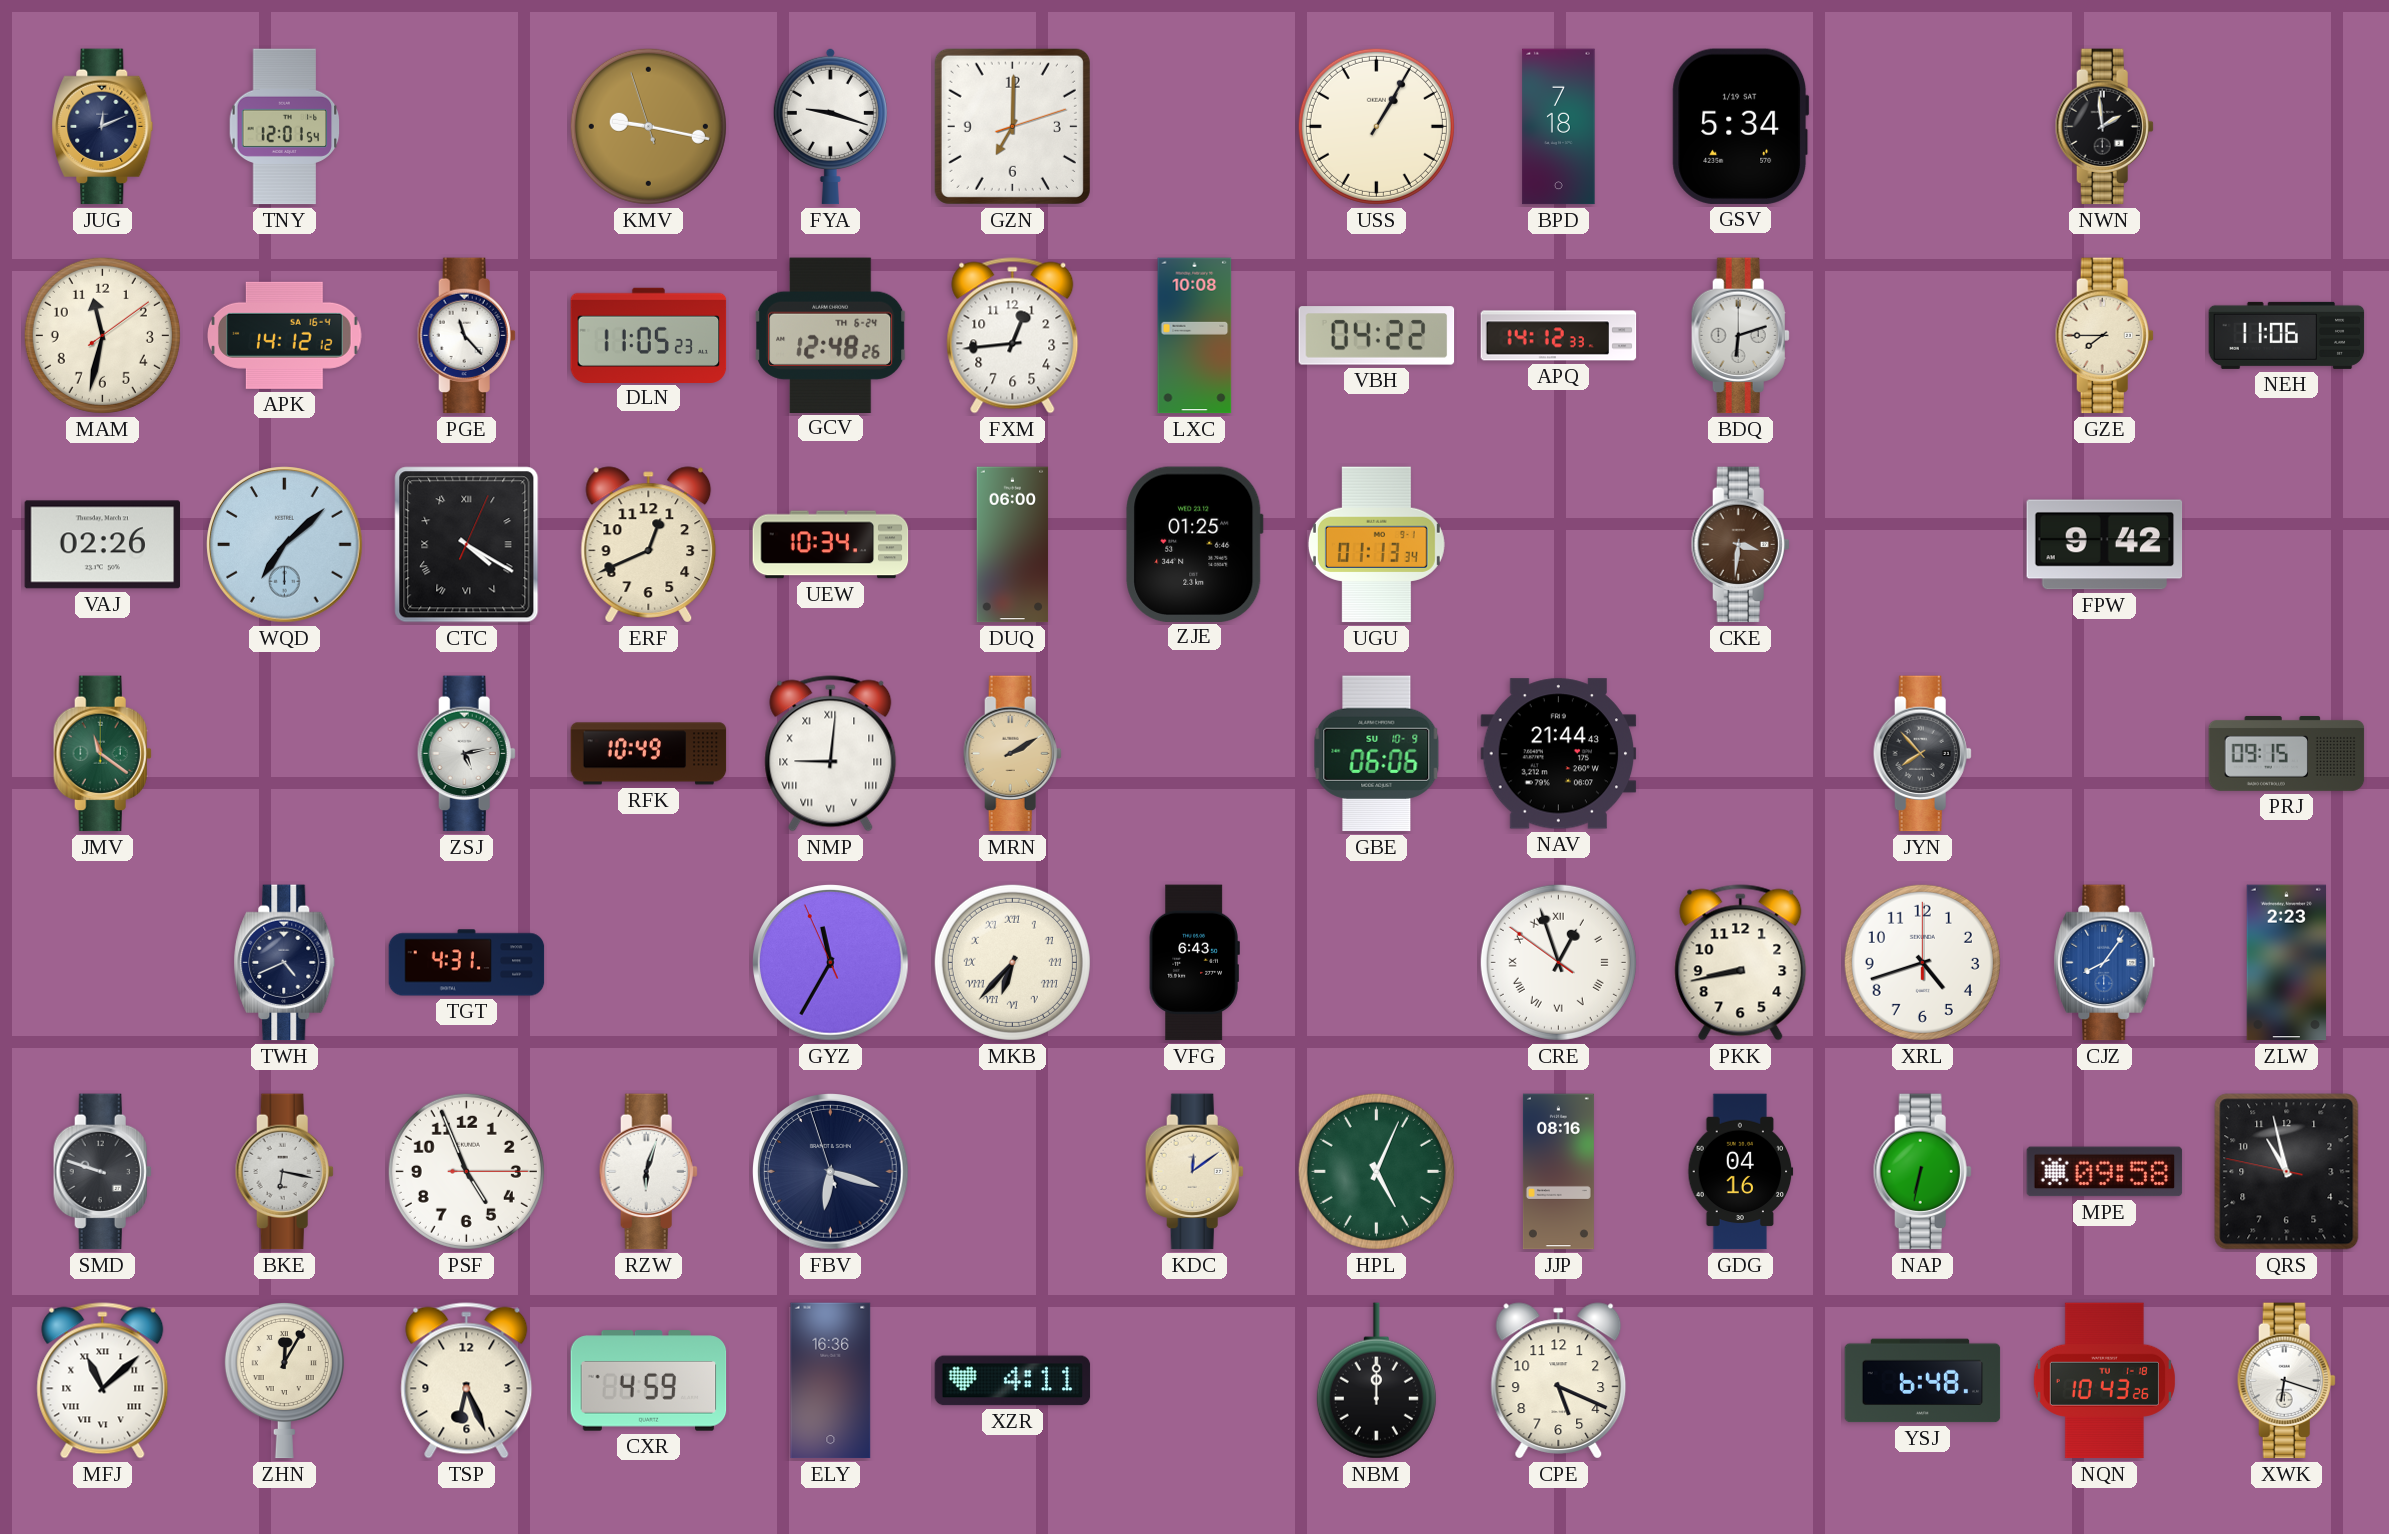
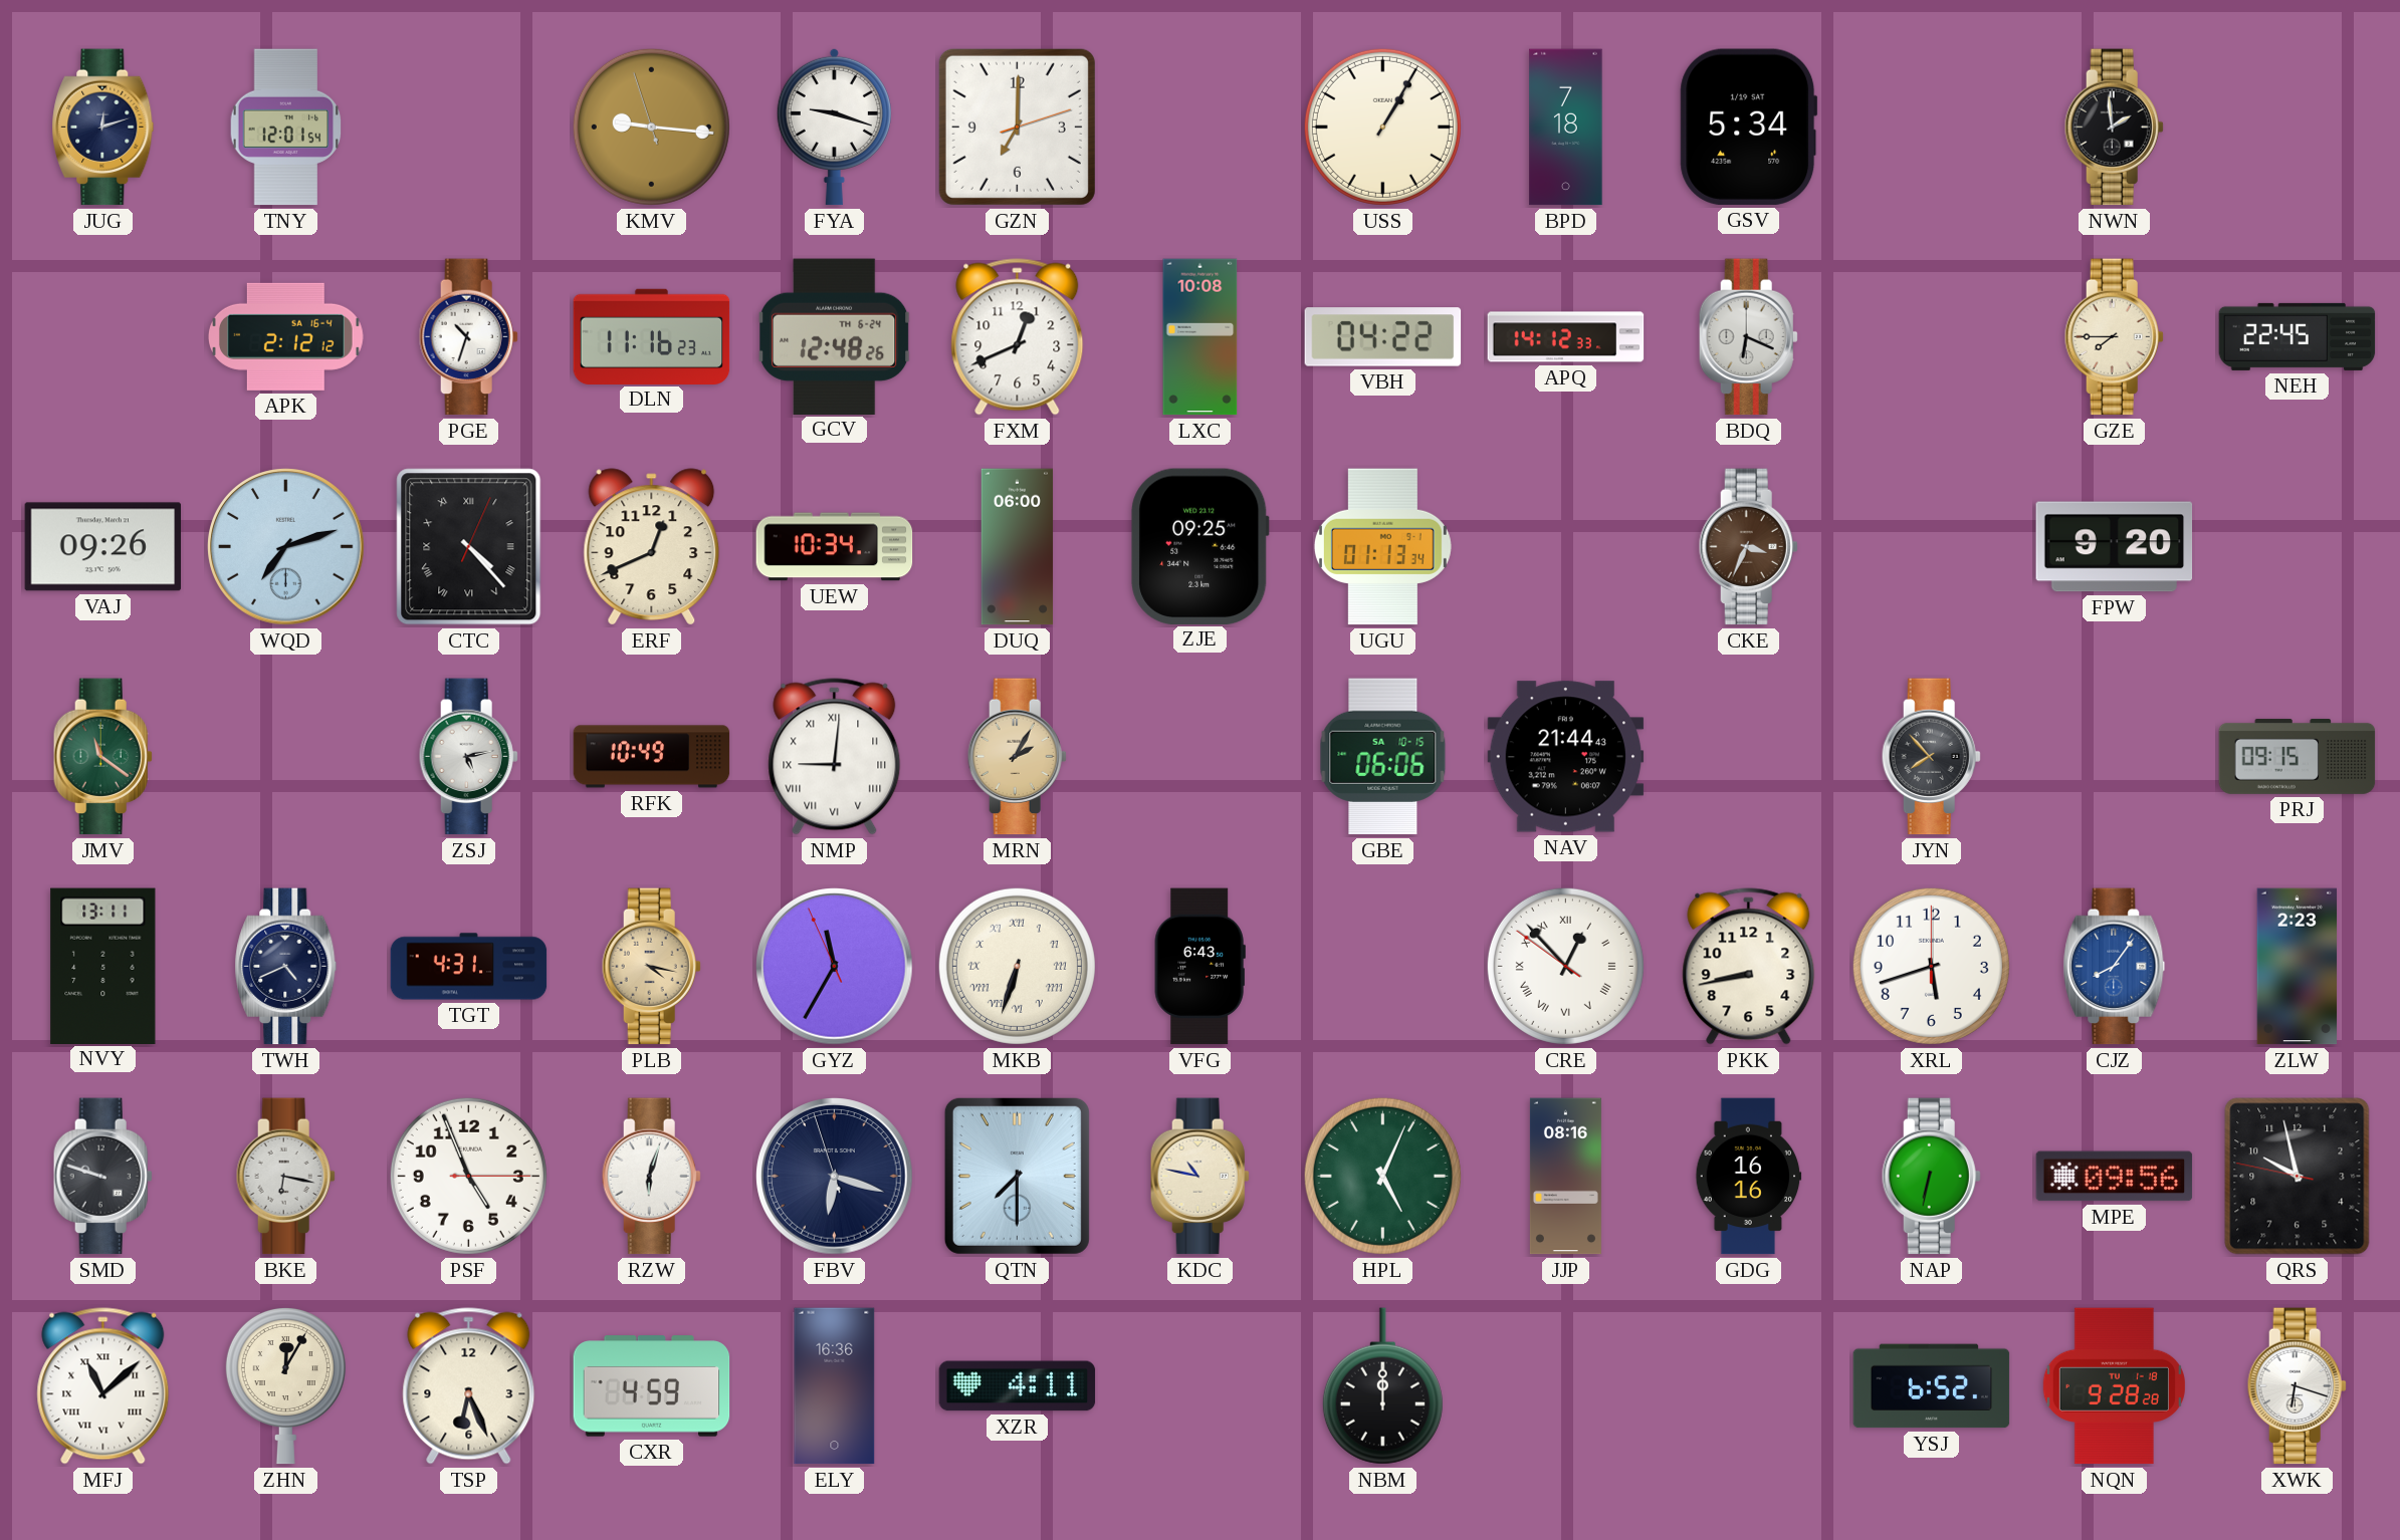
JUG: 12:11 -> 12:12 (103, 127)
KMV: 9:16 -> 9:15 (651, 126)
MAM: 11:32 -> none (102, 335)
APK: 14:12 -> 2:12 (286, 336)
PGE: 11:23 -> 10:33 (468, 337)
DLN: 11:05 -> 11:16 (652, 336)
FXM: 12:44 -> 12:41 (1018, 337)
BDQ: 6:12 -> 6:19 (1748, 337)
NEH: 11:06 -> 22:45 (2298, 336)
VAJ: 02:26 -> 09:26 (103, 547)
WQD: 7:08 -> 7:12 (286, 547)
CTC: 4:20 -> 4:23 (469, 547)
ZJE: 01:25 -> 09:25 (1201, 546)
CKE: 3:31 -> 3:34 (1748, 547)
FPW: 9:42 -> 9:20 (2115, 547)
MRN: 2:10 -> 2:05 (1017, 757)
GBE date: SU 10-9 -> SA 10-15 (1383, 757)
NVY: none -> 13:11 (103, 966)
PLB: none -> 4:17 (651, 967)
MKB: 6:37 -> 6:33 (1017, 966)
CRE: 12:56 -> 12:52 (1565, 966)
XRL: 4:42 -> 5:42 (1931, 966)
QTN: none -> 7:30 (1017, 1176)
KDC: 12:09 -> 10:47 (1199, 1177)
GDG: 04:16 -> 16:16 (1749, 1177)
MPE: 09:58 -> 09:56 (2115, 1177)
QRS: 10:57 -> 9:57 (2298, 1177)
CPE: 5:19 -> none (1559, 1381)
YSJ: 6:48 -> 6:52 (1932, 1386)
NQN: 10:43 -> 9:28 (2114, 1386)
